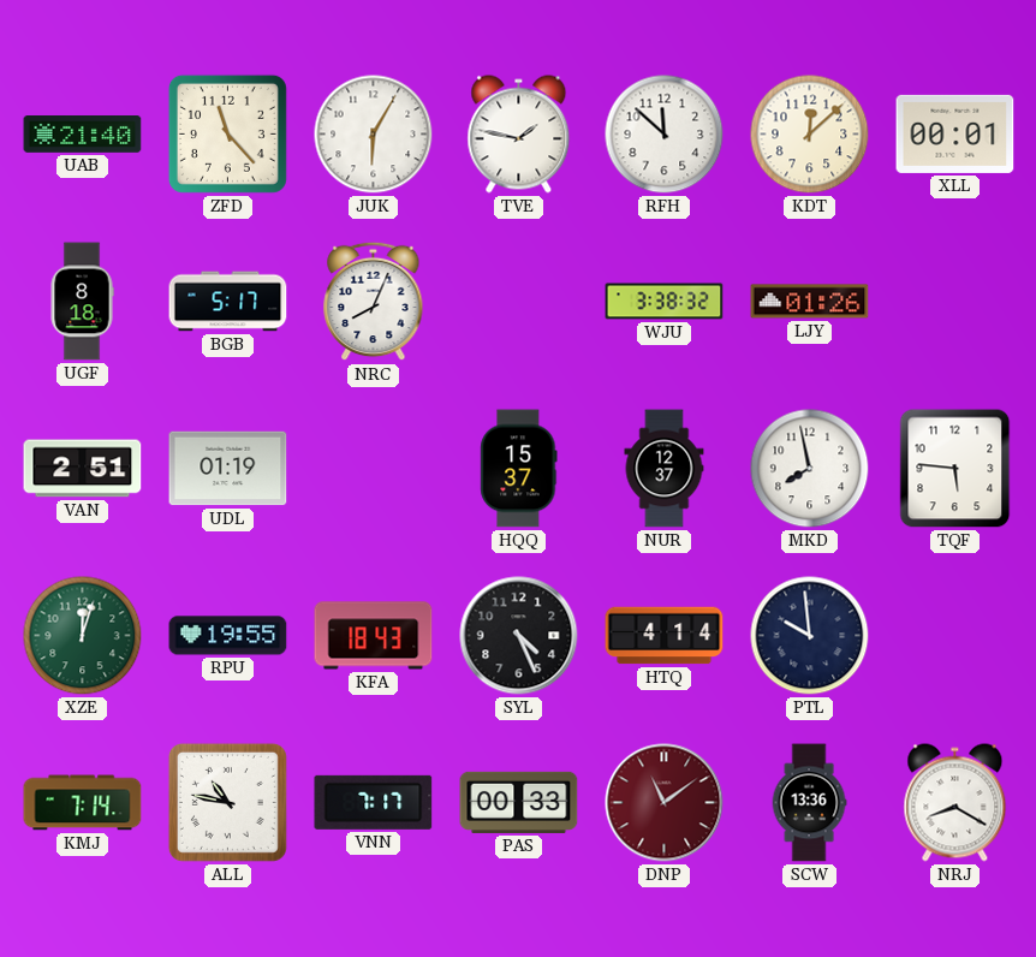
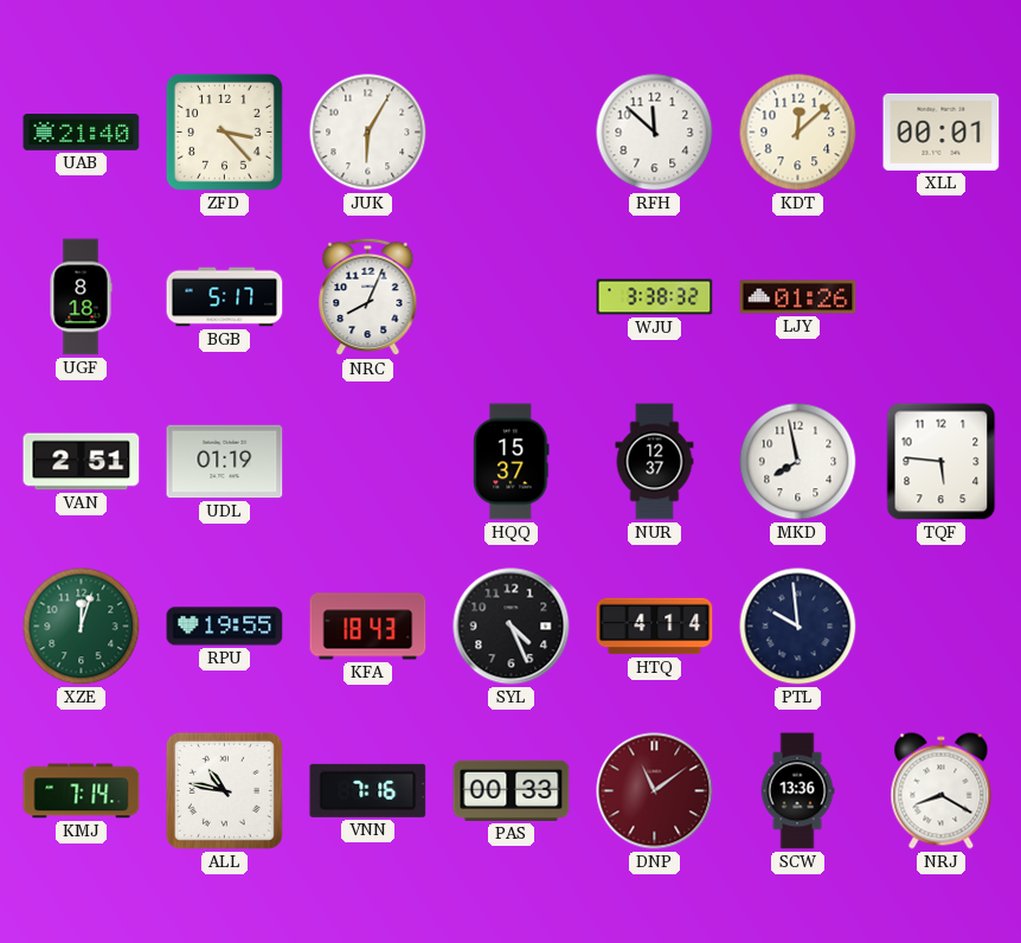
ZFD: 11:23 -> 3:23 (224, 131)
TVE: 1:47 -> none (519, 135)
VNN: 7:17 -> 7:16 (368, 790)
